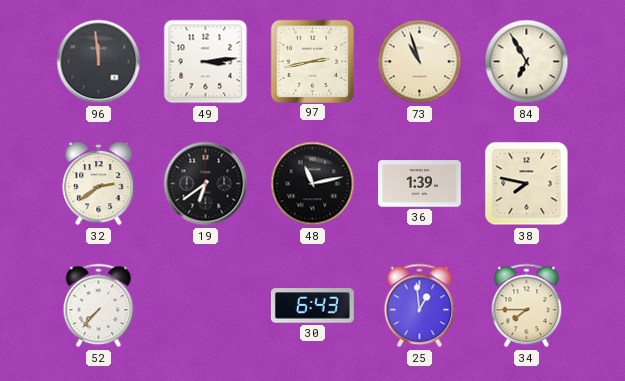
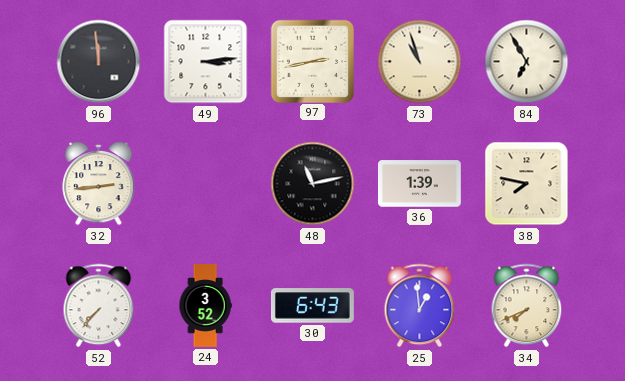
32: 2:39 -> 2:44 (99, 184)
19: 6:39 -> none (206, 184)
24: none -> 3:52 (205, 306)
34: 7:45 -> 7:41 (527, 306)
